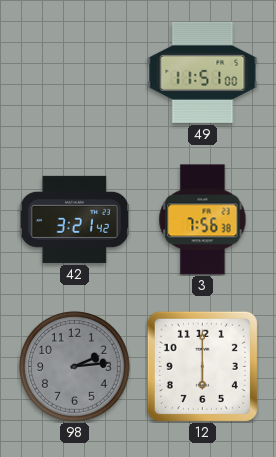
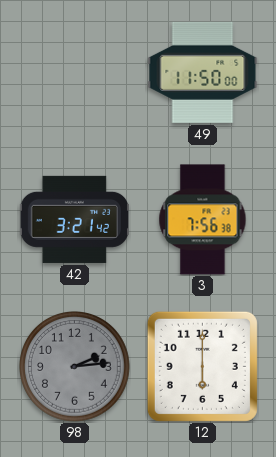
49: 11:51 -> 11:50 (203, 72)
